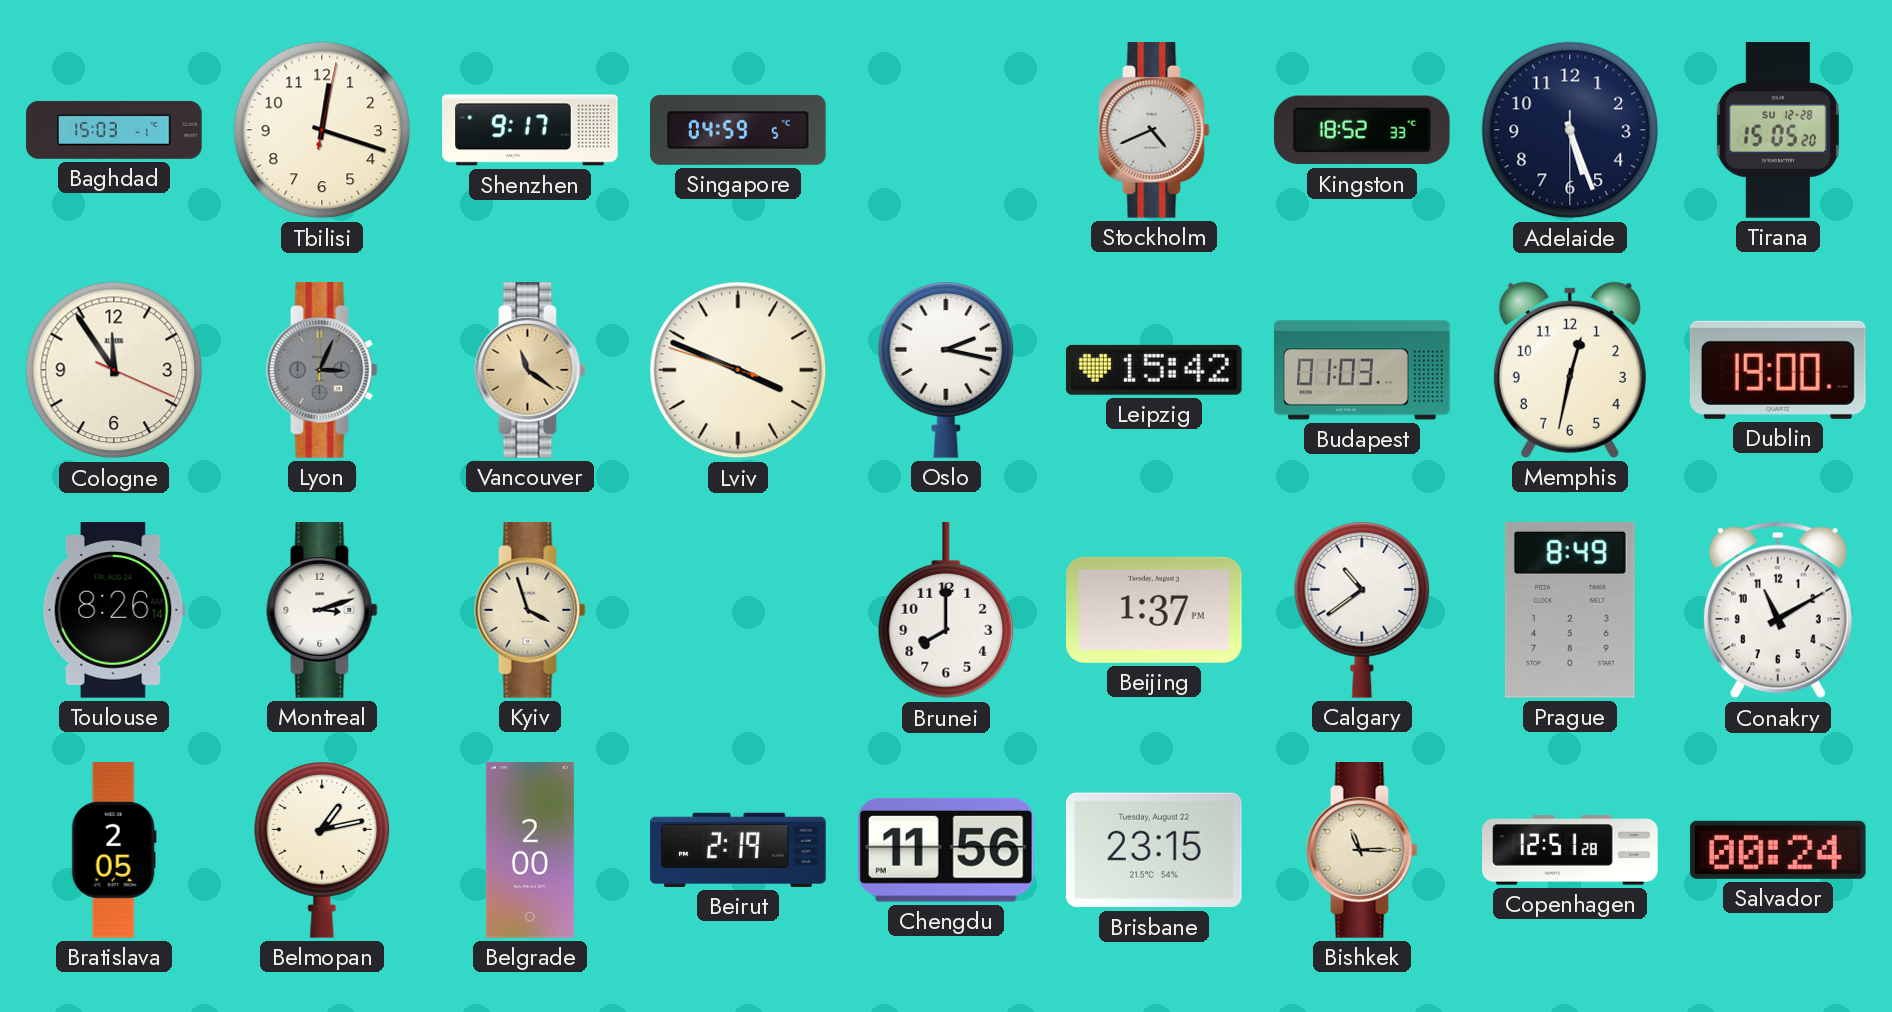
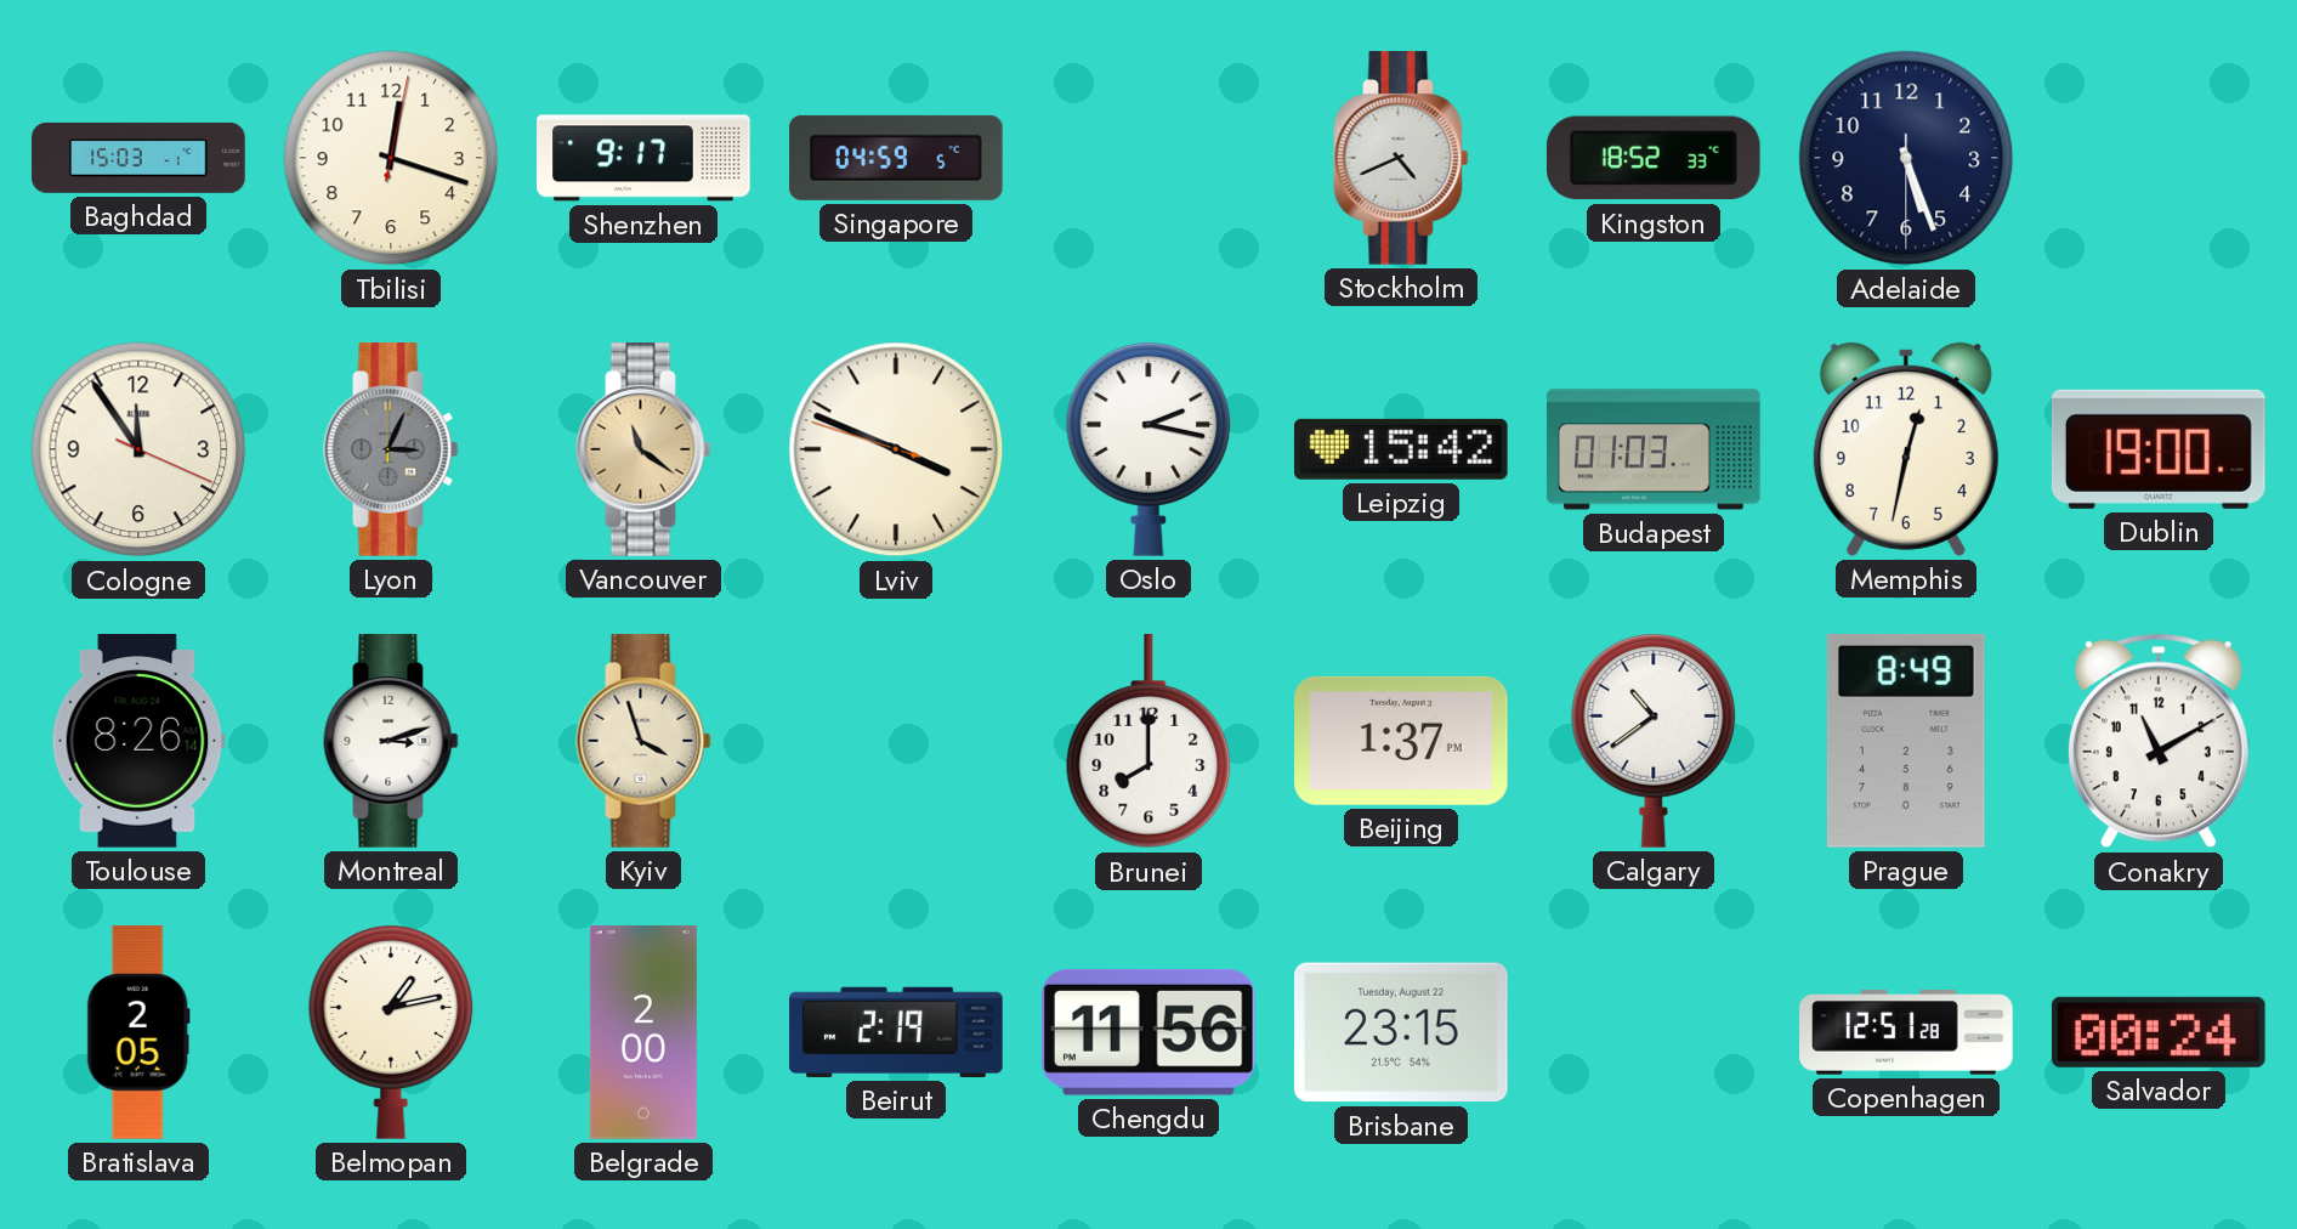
Tirana: 15:05 -> none (1778, 130)
Bishkek: 11:15 -> none (1362, 851)
